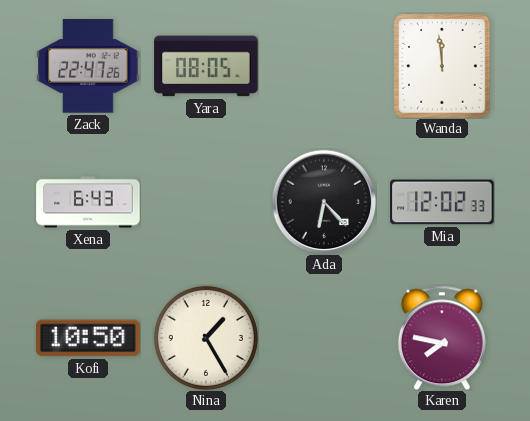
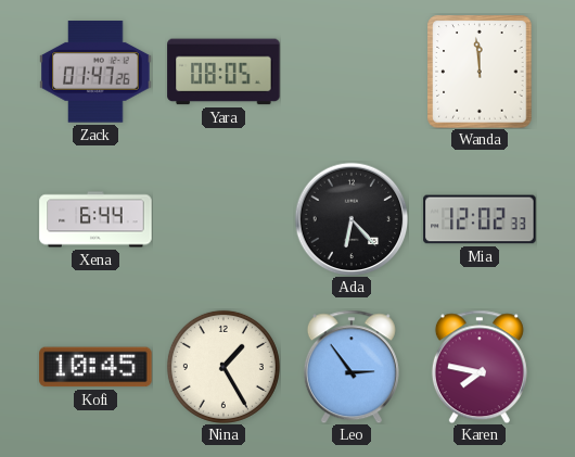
Zack: 22:47 -> 01:47 (95, 72)
Xena: 6:43 -> 6:44 (95, 219)
Kofi: 10:50 -> 10:45 (95, 367)
Leo: none -> 2:54 (352, 367)
